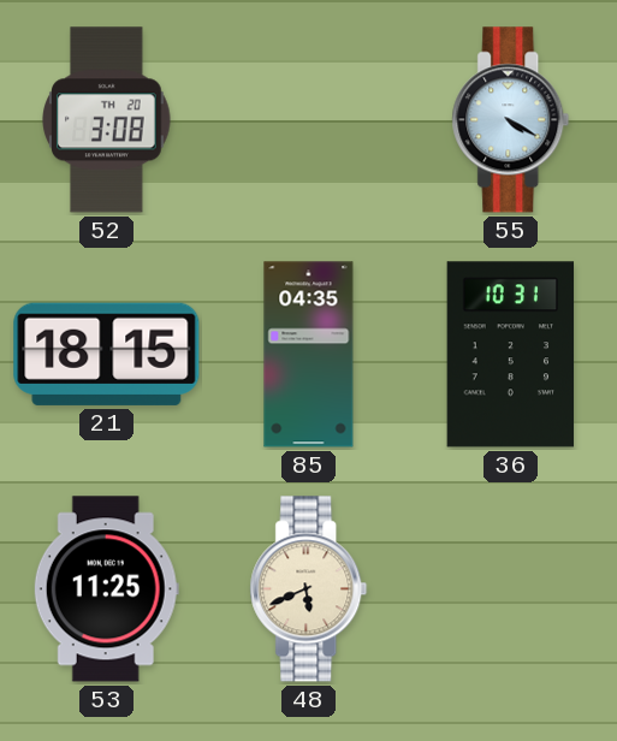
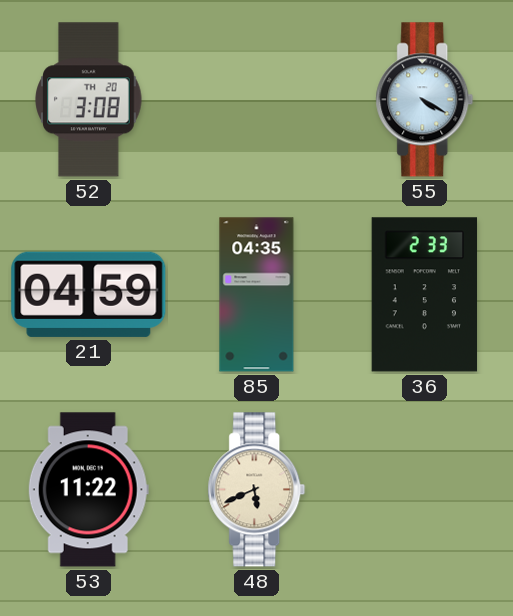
21: 18:15 -> 04:59 (89, 294)
36: 10:31 -> 2:33 (425, 295)
53: 11:25 -> 11:22 (88, 490)
